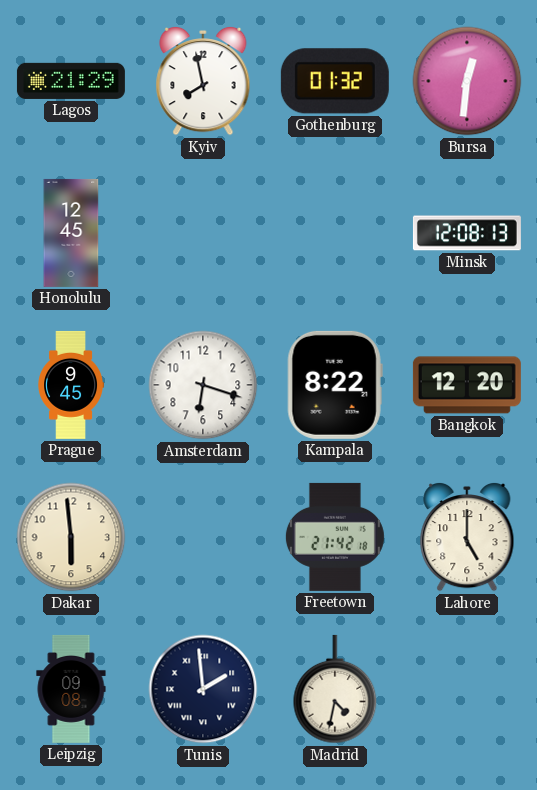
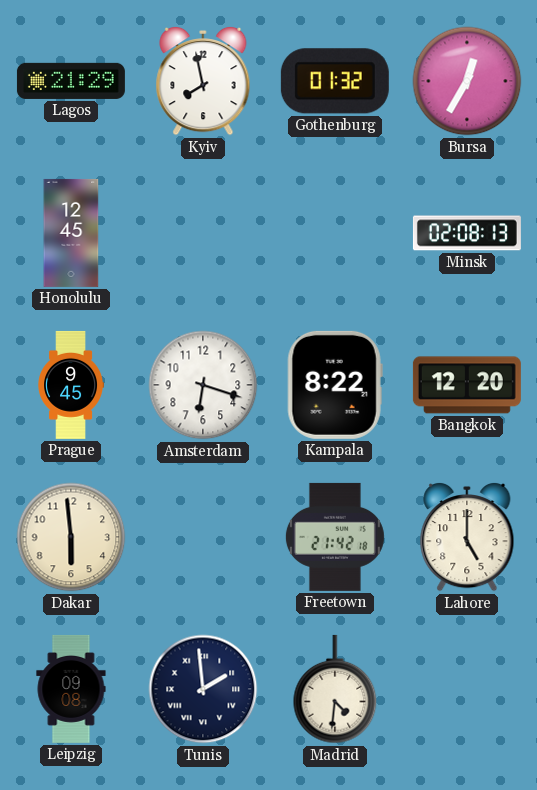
Bursa: 12:31 -> 12:35 (467, 81)
Minsk: 12:08 -> 02:08 (467, 233)
Madrid: 4:32 -> 4:31 (335, 689)
